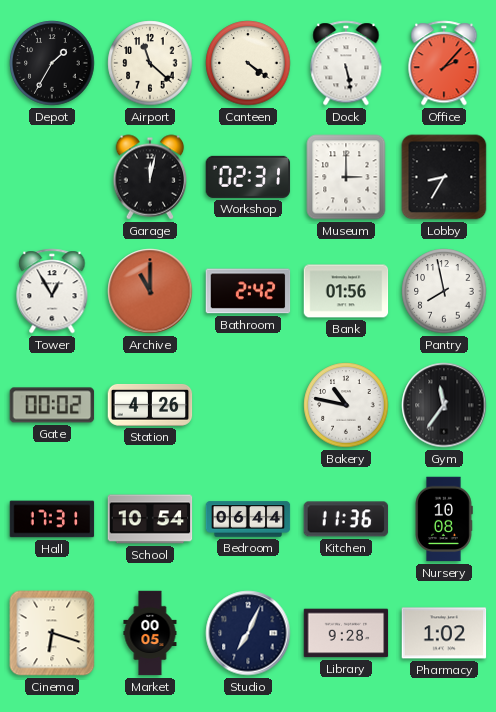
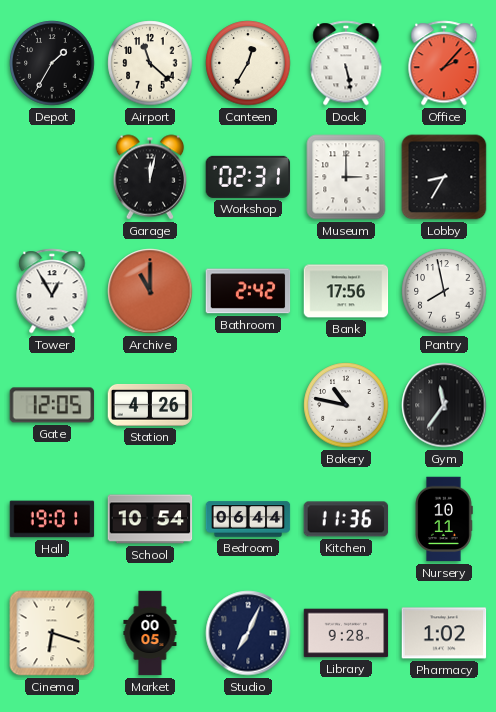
Canteen: 4:21 -> 12:35 (248, 63)
Bank: 01:56 -> 17:56 (346, 291)
Gate: 00:02 -> 12:05 (52, 405)
Hall: 17:31 -> 19:01 (52, 519)
Nursery: 10:08 -> 10:11 (444, 519)
